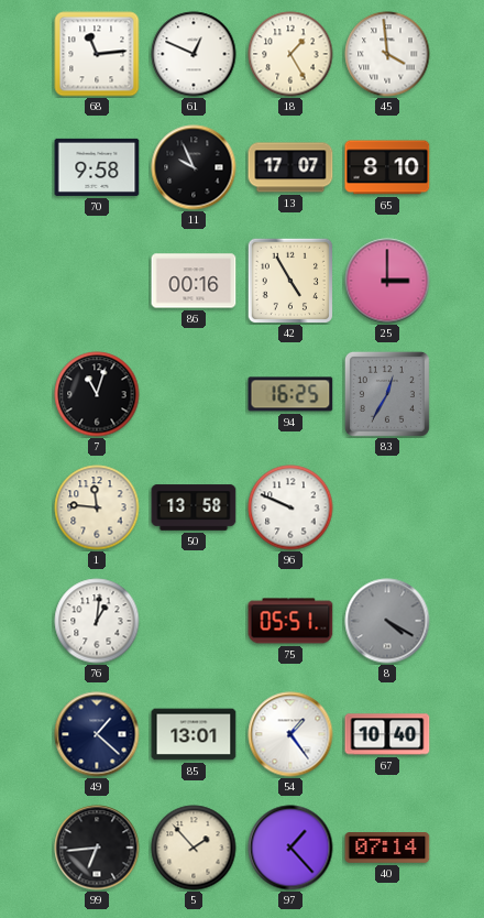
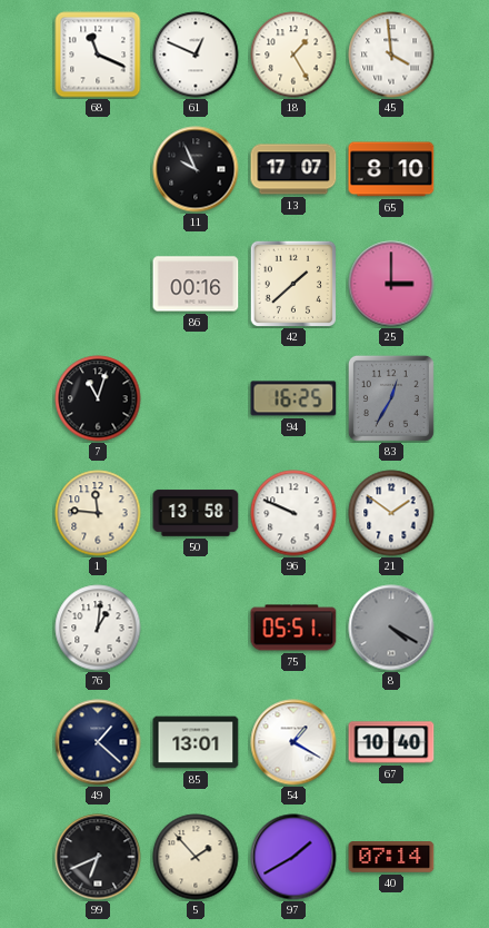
68: 11:14 -> 11:19 (98, 55)
70: 9:58 -> none (97, 167)
42: 4:55 -> 1:38 (292, 283)
21: none -> 1:51 (391, 513)
54: 1:24 -> 1:20 (293, 742)
99: 6:44 -> 6:41 (98, 857)
97: 1:23 -> 1:40 (293, 857)
